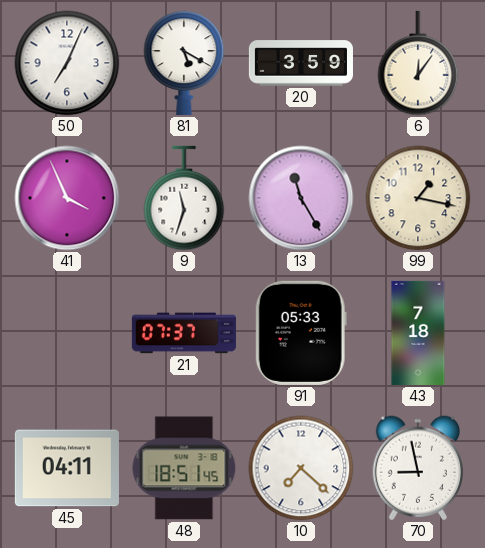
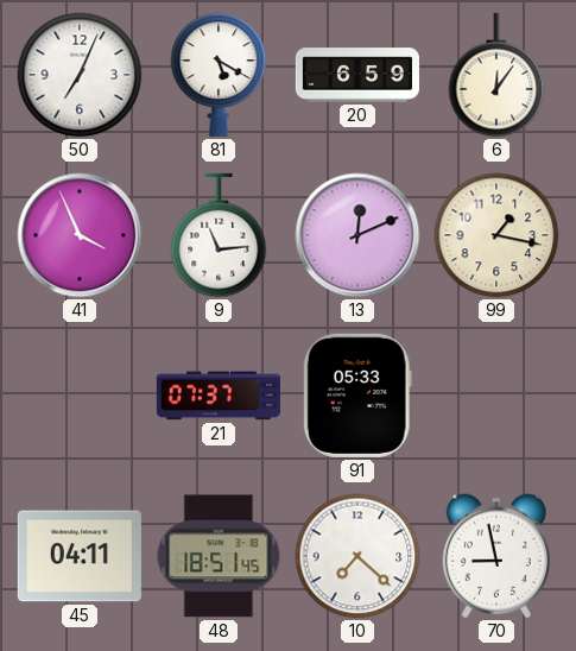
20: 3:59 -> 6:59 (357, 75)
9: 11:33 -> 11:14 (219, 235)
13: 11:25 -> 12:11 (357, 235)
43: 7:18 -> none (418, 333)
